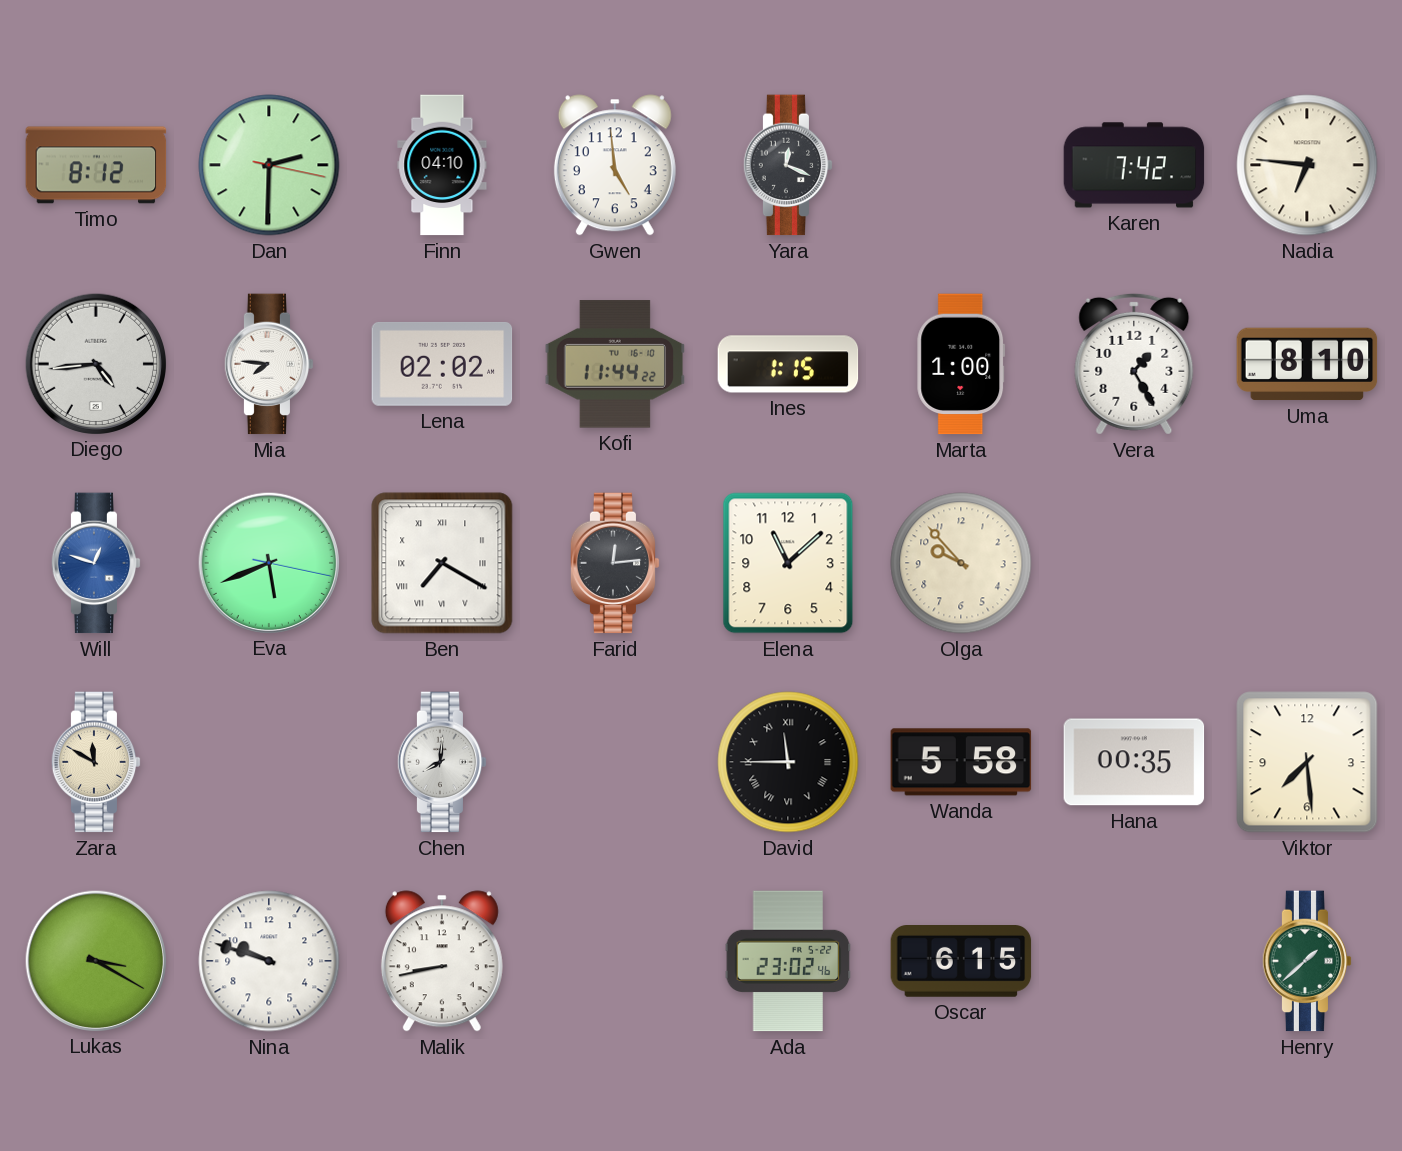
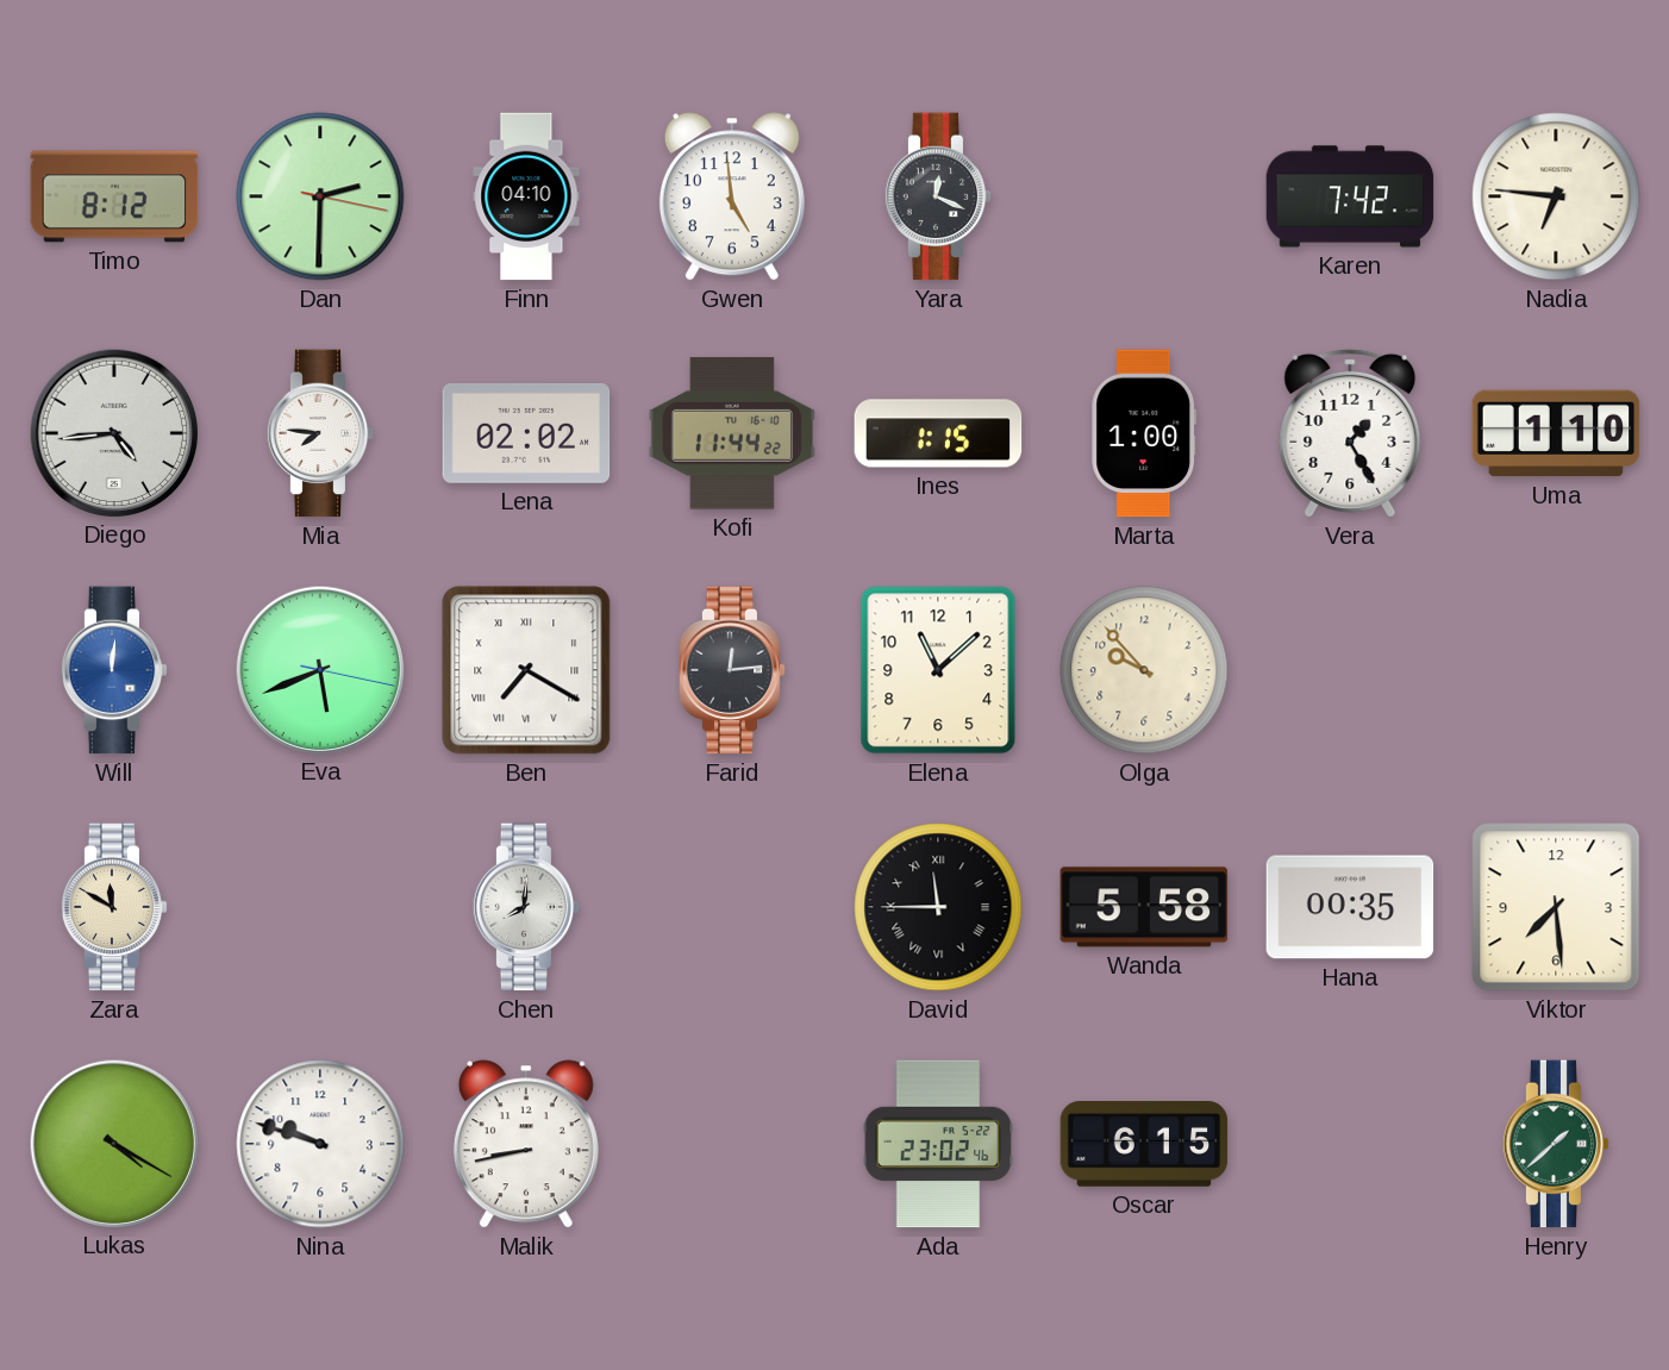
Uma: 8:10 -> 1:10 (1556, 433)
Will: 12:48 -> 12:01 (114, 670)
Lukas: 3:20 -> 4:20 (113, 1143)
